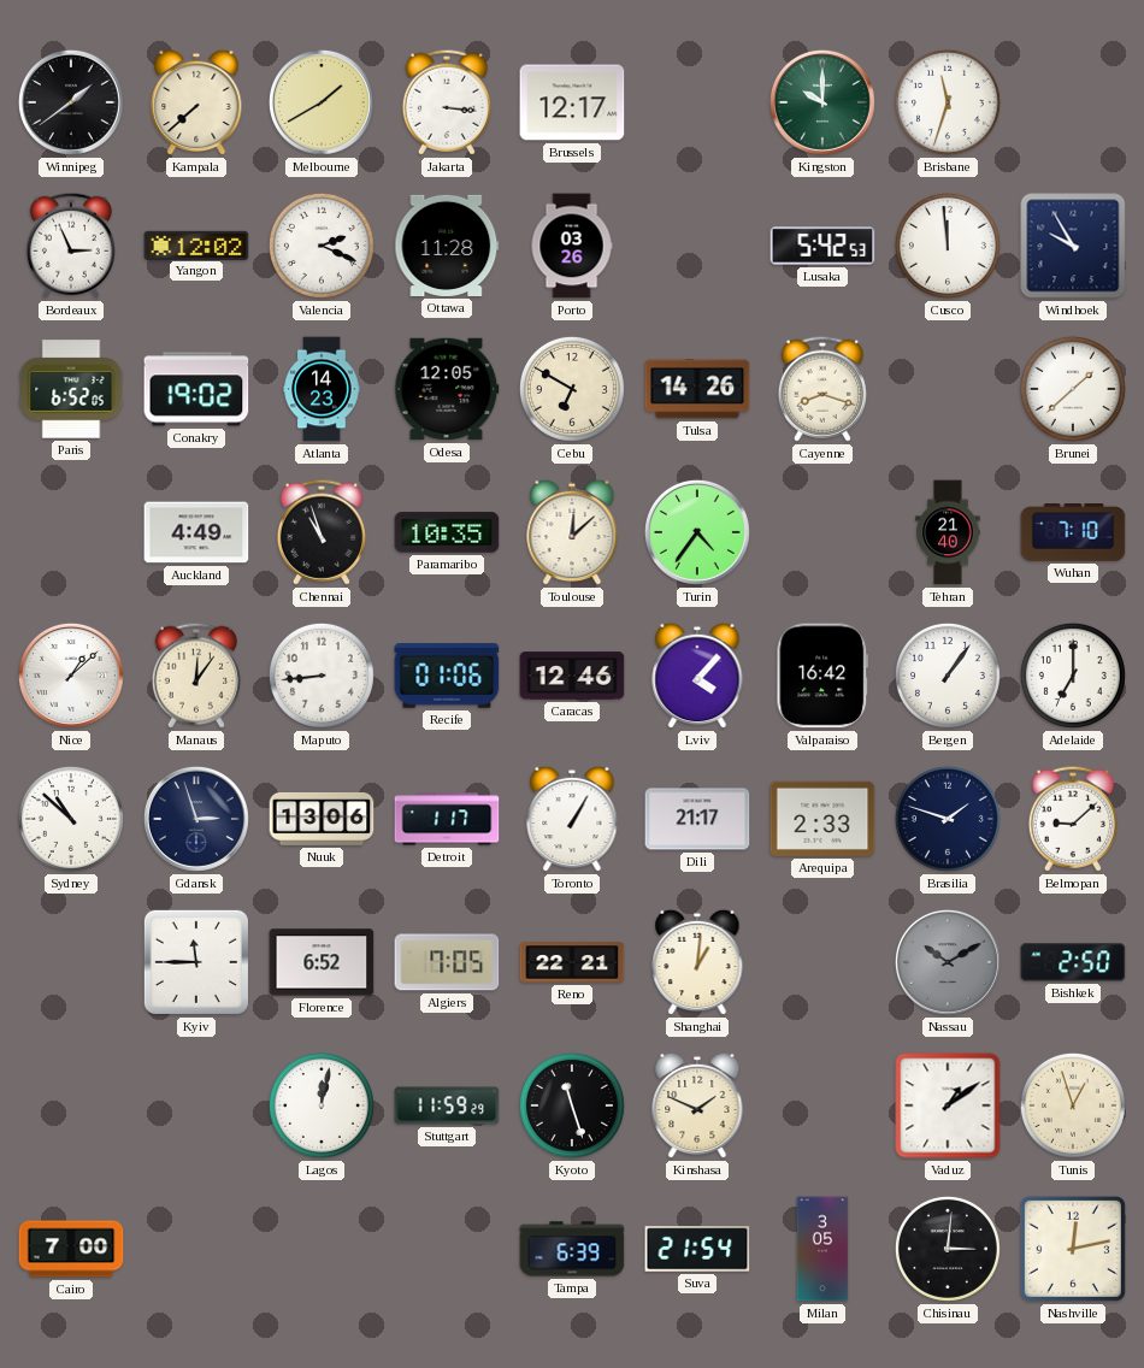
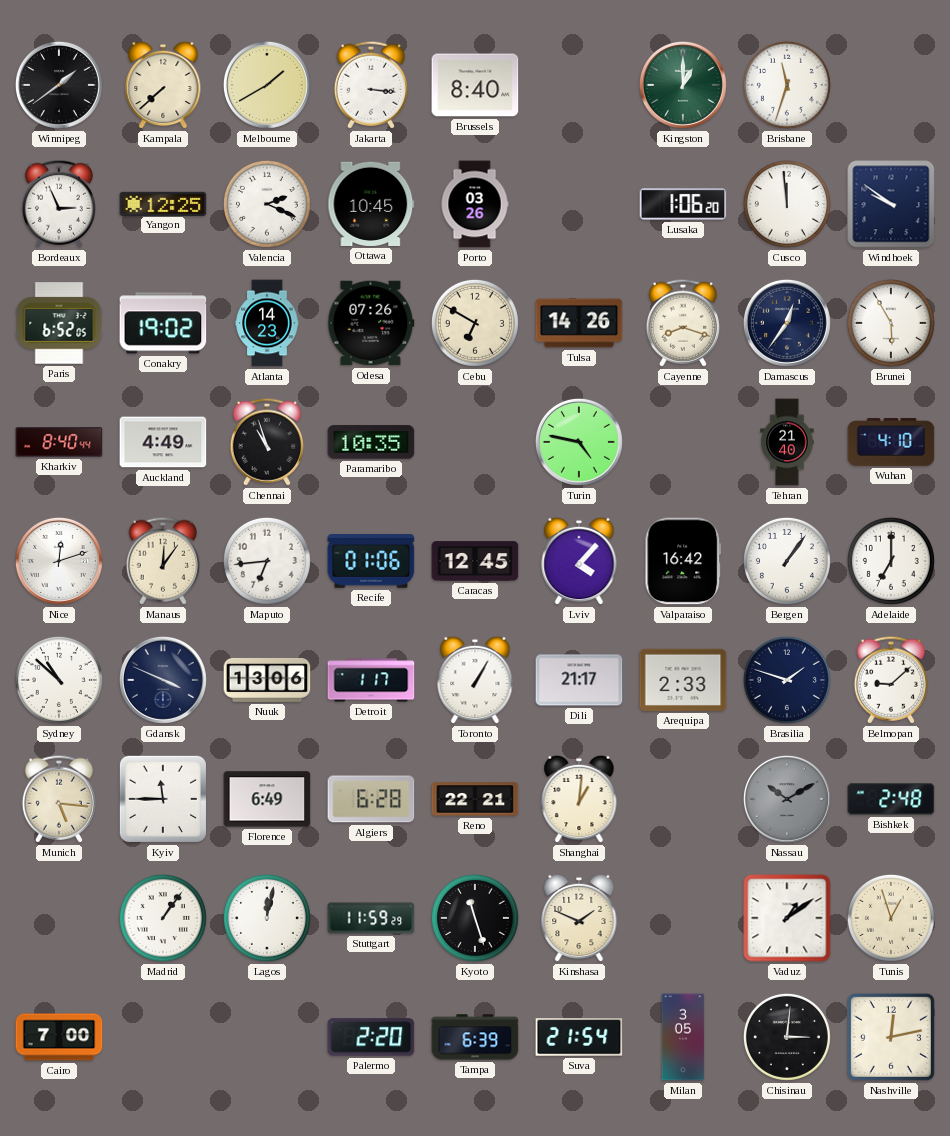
Brussels: 12:17 -> 8:40 (475, 85)
Kingston: 10:00 -> 1:00 (683, 85)
Yangon: 12:02 -> 12:25 (163, 203)
Ottawa: 11:28 -> 10:45 (371, 204)
Lusaka: 5:42 -> 1:06 (683, 204)
Windhoek: 9:55 -> 9:51 (891, 204)
Odesa: 12:05 -> 07:26 (371, 323)
Damascus: none -> 12:36 (787, 323)
Brunei: 1:38 -> 5:55 (891, 323)
Kharkiv: none -> 8:40 (59, 442)
Toulouse: 12:08 -> none (572, 532)
Turin: 4:36 -> 4:47 (579, 442)
Wuhan: 7:10 -> 4:10 (891, 442)
Nice: 1:08 -> 12:12 (59, 561)
Maputo: 8:44 -> 6:44 (267, 561)
Caracas: 12:46 -> 12:45 (475, 561)
Gdansk: 2:57 -> 3:49 (163, 680)
Munich: none -> 5:16 (59, 799)
Florence: 6:52 -> 6:49 (267, 799)
Algiers: 7:05 -> 6:28 (371, 799)
Bishkek: 2:50 -> 2:48 (891, 799)
Madrid: none -> 1:06 (163, 918)
Palermo: none -> 2:20 (371, 1037)
